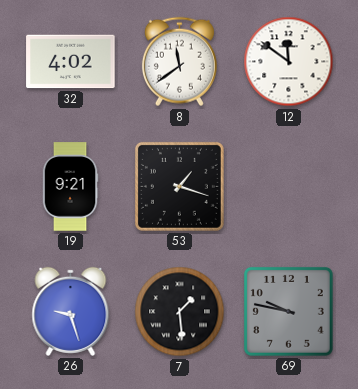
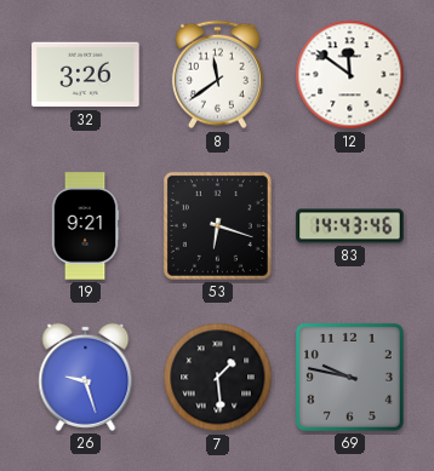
32: 4:02 -> 3:26 (86, 75)
53: 1:18 -> 6:18 (217, 225)
83: none -> 14:43 (350, 226)
